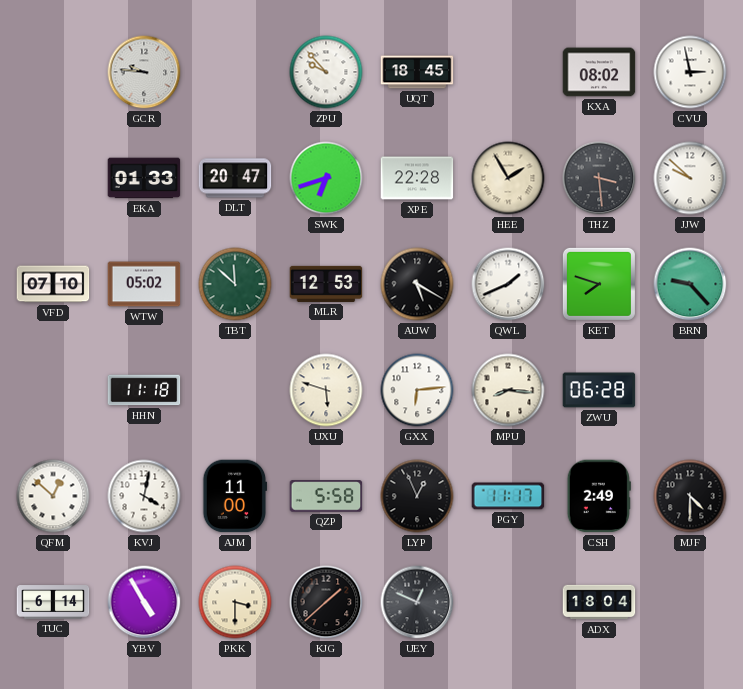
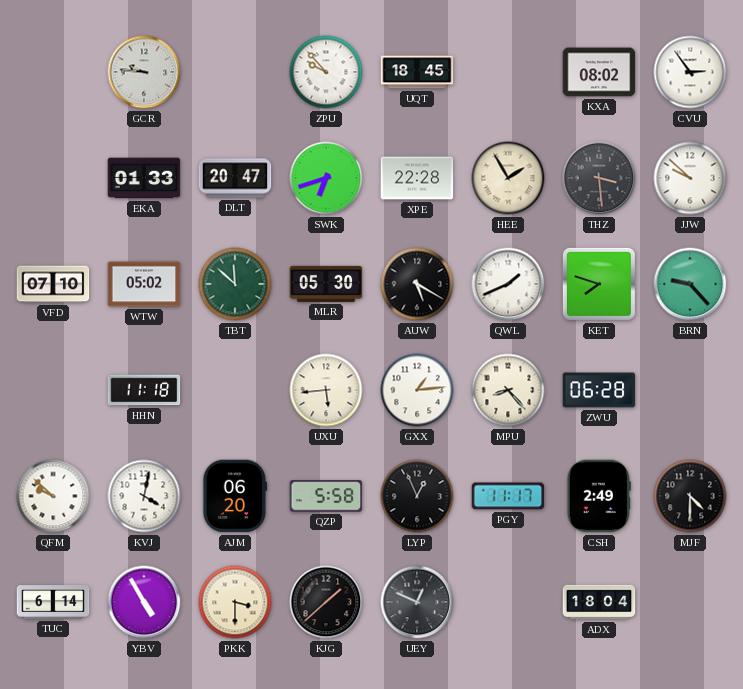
CVU: 2:58 -> 2:54 (690, 72)
MLR: 12:53 -> 05:30 (326, 284)
UXU: 5:48 -> 5:44 (326, 390)
GXX: 6:14 -> 1:14 (417, 390)
MPU: 8:16 -> 8:23 (508, 390)
QFM: 12:52 -> 9:52 (53, 496)
AJM: 11:00 -> 06:20 (235, 496)
